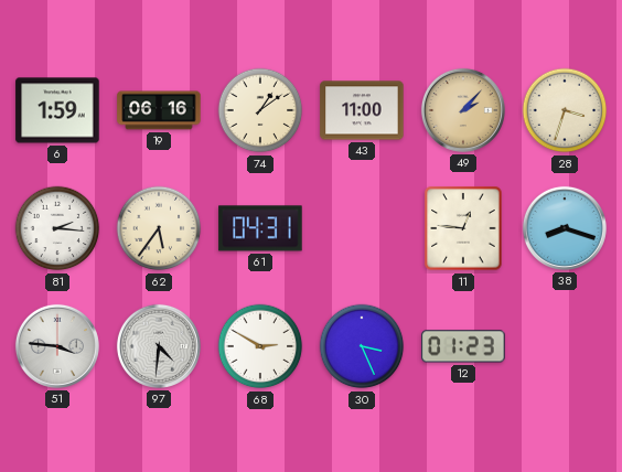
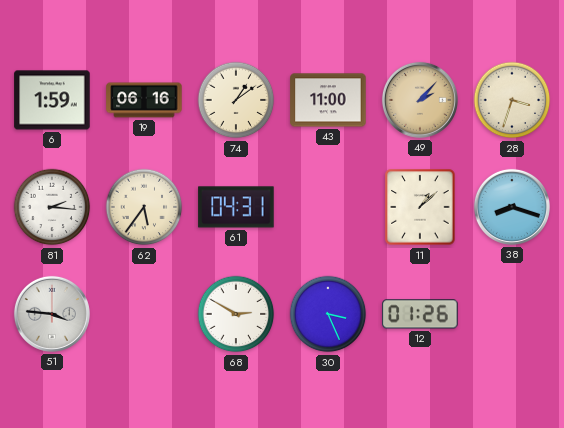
11: 12:46 -> 1:08 (420, 207)
97: 4:31 -> none (159, 346)
12: 01:23 -> 01:26 (420, 314)
